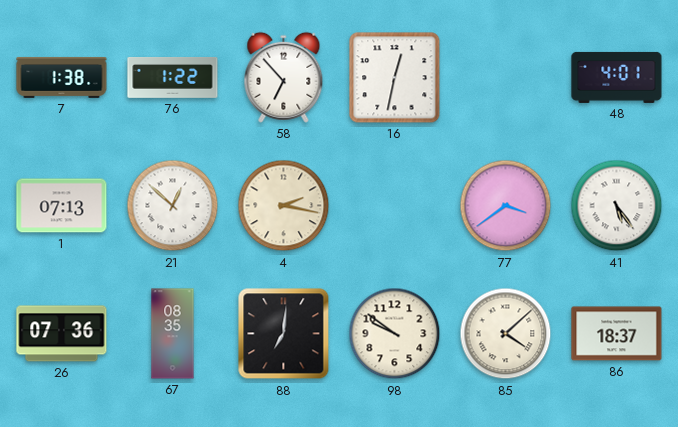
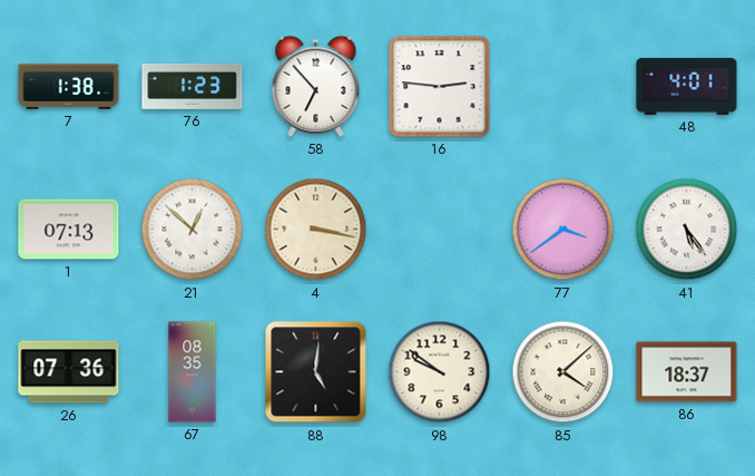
76: 1:22 -> 1:23 (193, 87)
16: 12:32 -> 2:46 (440, 87)
4: 2:17 -> 3:17 (316, 230)
88: 7:01 -> 5:01 (316, 372)
